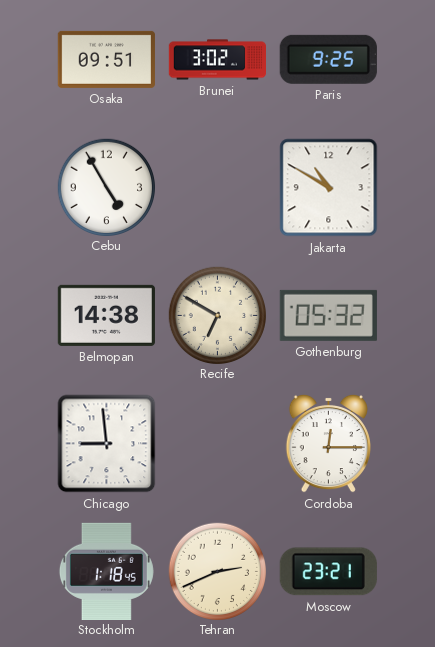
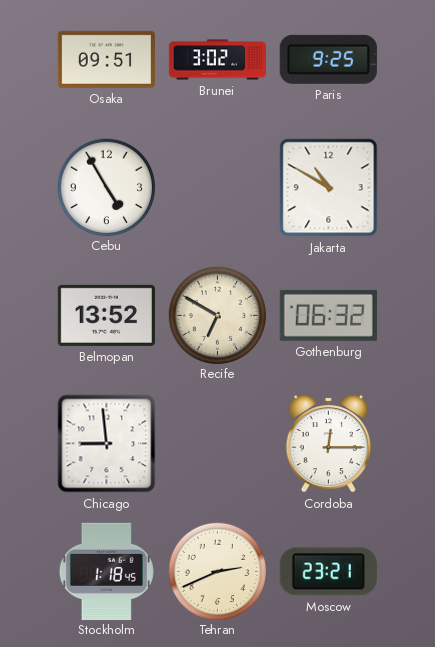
Belmopan: 14:38 -> 13:52 (106, 315)
Gothenburg: 05:32 -> 06:32 (328, 315)
